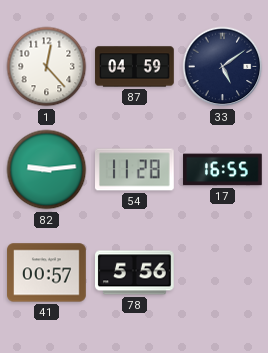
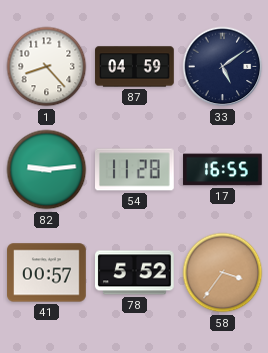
1: 12:23 -> 8:23 (47, 67)
78: 5:56 -> 5:52 (135, 273)
58: none -> 3:36 (223, 273)
